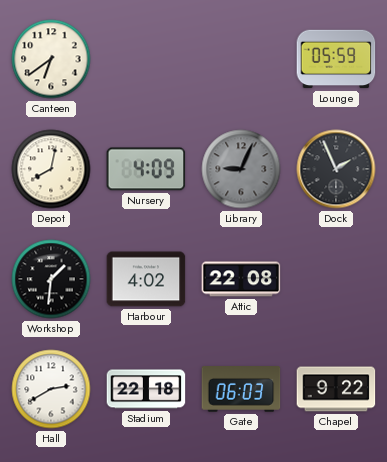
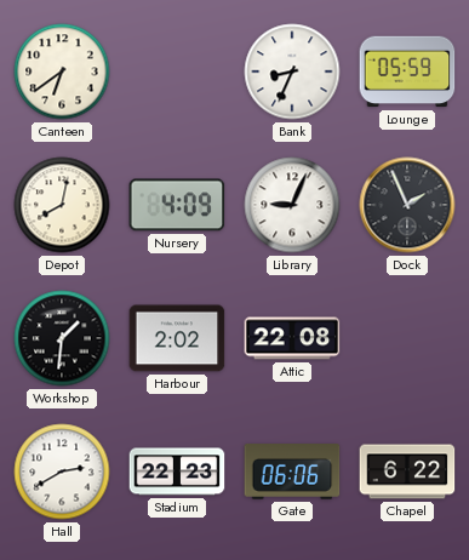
Bank: none -> 8:34 (292, 72)
Library dial: grey -> white (292, 205)
Harbour: 4:02 -> 2:02 (177, 338)
Stadium: 22:18 -> 22:23 (177, 472)
Gate: 06:03 -> 06:06 (292, 473)
Chapel: 9:22 -> 6:22 (407, 472)
